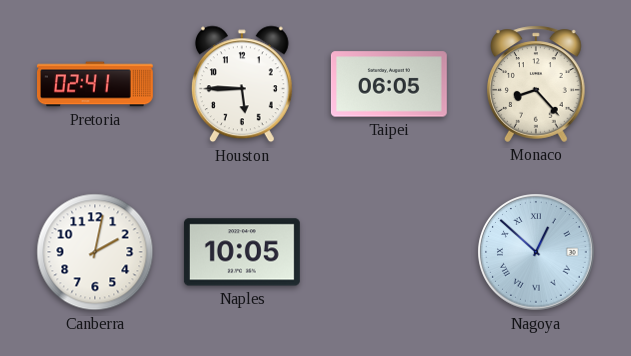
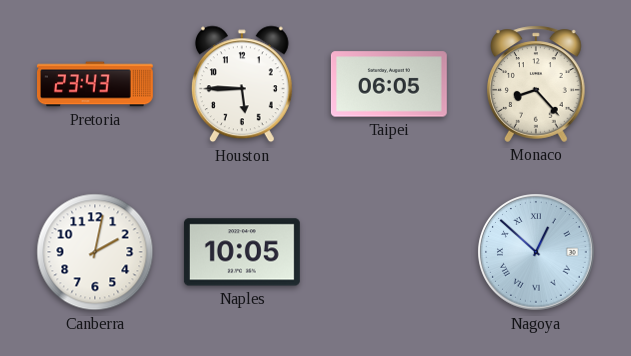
Pretoria: 02:41 -> 23:43 (96, 84)
